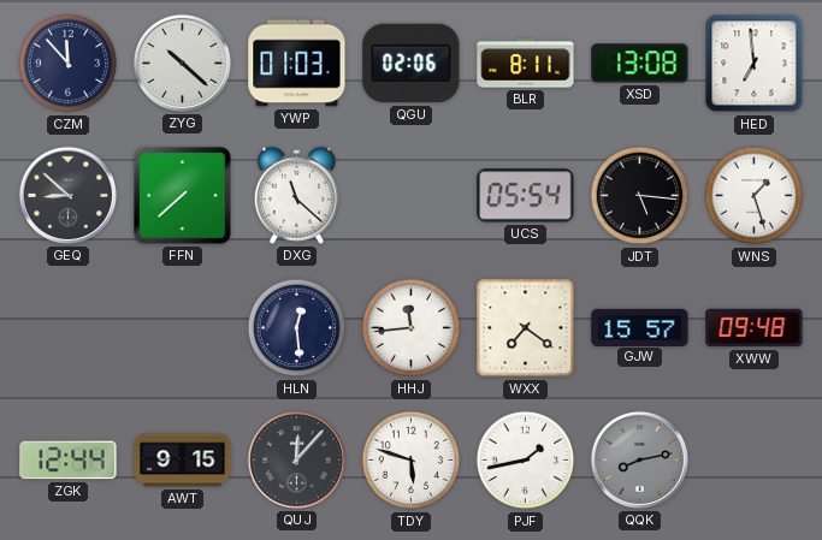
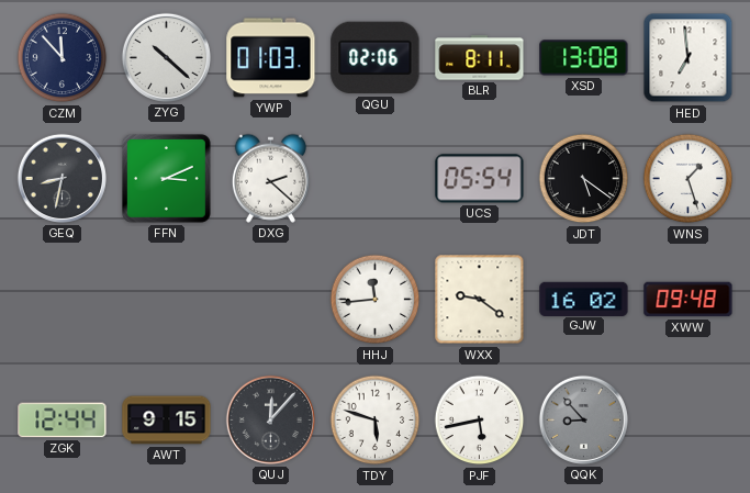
GEQ: 8:52 -> 8:32 (61, 178)
FFN: 7:38 -> 3:11 (166, 178)
DXG: 11:22 -> 2:22 (270, 178)
JDT: 5:16 -> 5:21 (584, 179)
HLN: 12:29 -> none (297, 328)
WXX: 7:21 -> 9:21 (480, 300)
GJW: 15:57 -> 16:02 (584, 299)
PJF: 1:43 -> 5:43 (480, 421)
QQK: 8:13 -> 8:53 (583, 419)
